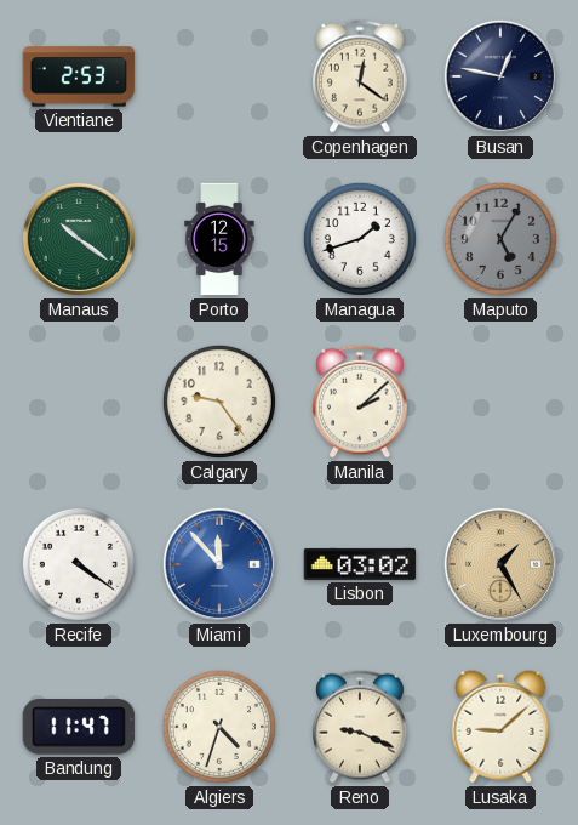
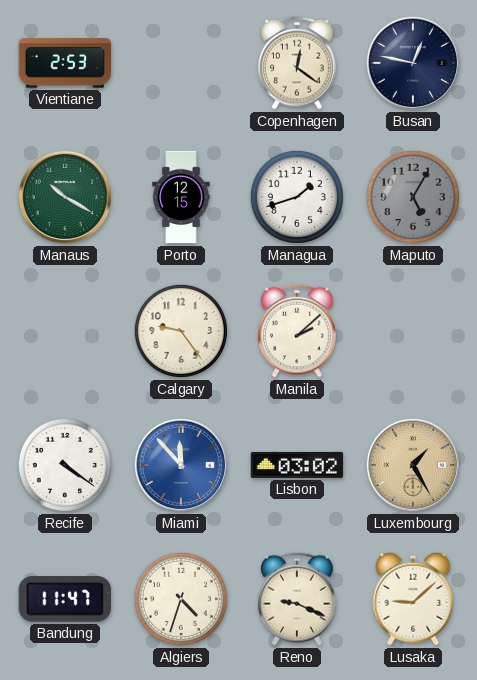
Manaus: 10:21 -> 10:20 (65, 197)
